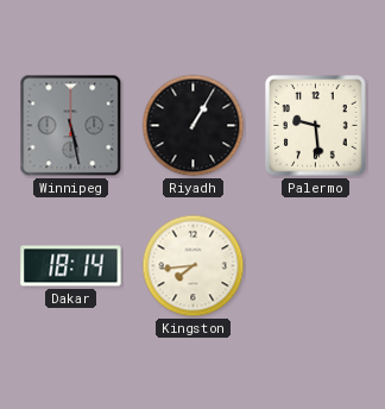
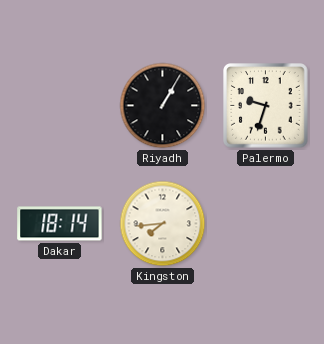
Winnipeg: 5:28 -> none (71, 126)
Palermo: 9:29 -> 9:33 (266, 106)
